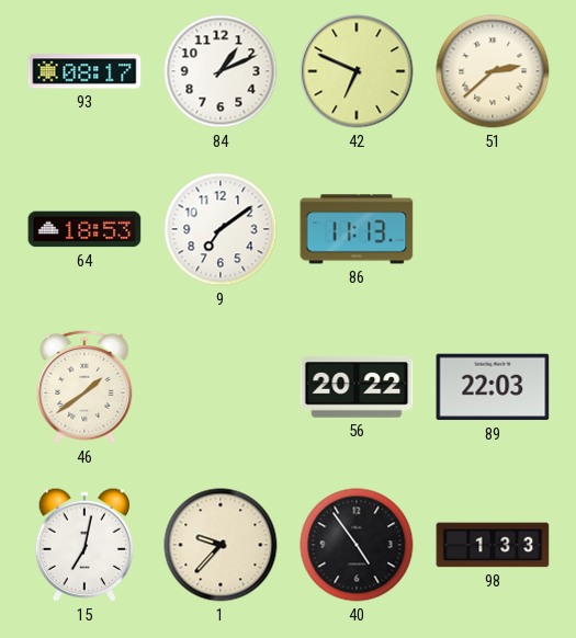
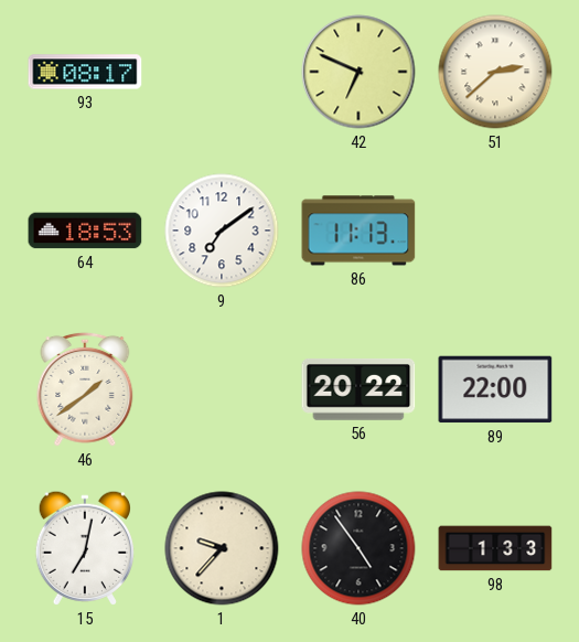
84: 1:11 -> none (221, 71)
89: 22:03 -> 22:00 (495, 389)
